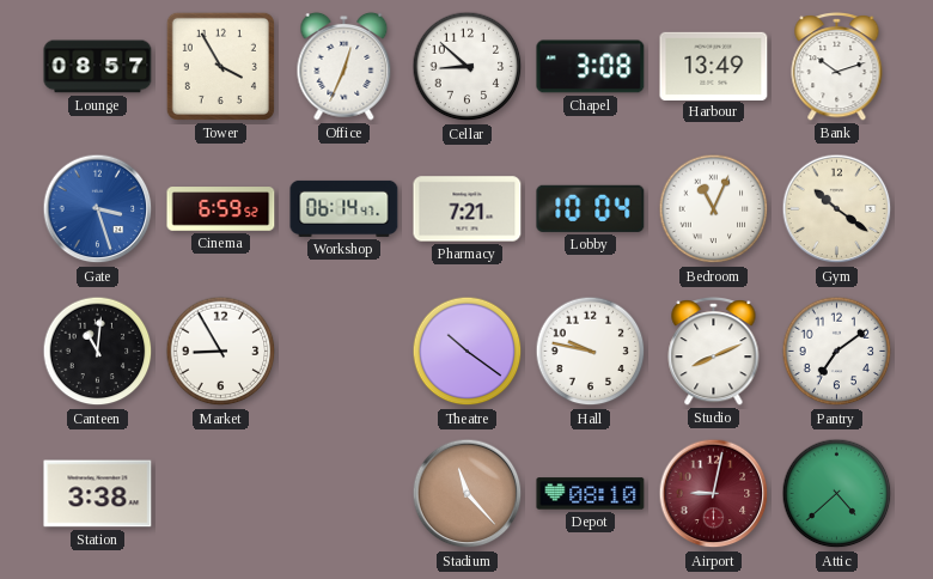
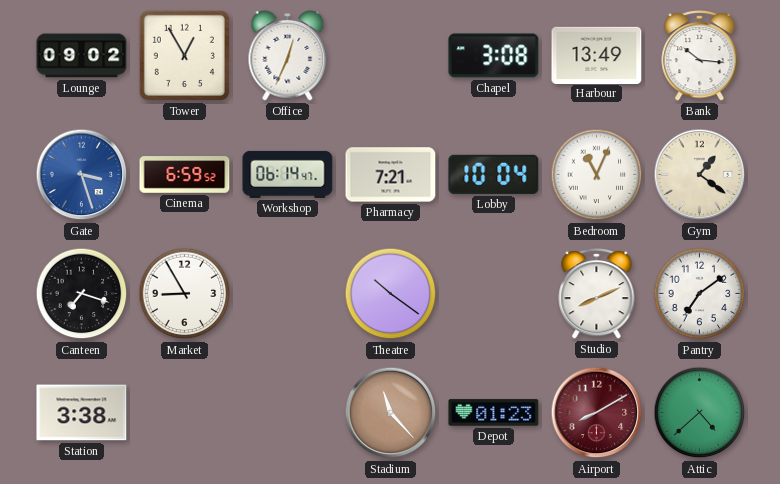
Lounge: 08:57 -> 09:02 (82, 56)
Tower: 3:55 -> 12:55 (184, 55)
Cellar: 8:52 -> none (468, 67)
Bank: 10:12 -> 10:16 (700, 56)
Gym: 10:21 -> 1:21 (700, 175)
Canteen: 11:01 -> 7:18 (82, 294)
Hall: 9:47 -> none (591, 352)
Depot: 08:10 -> 01:23 (494, 413)
Airport: 9:02 -> 8:10 (597, 413)
